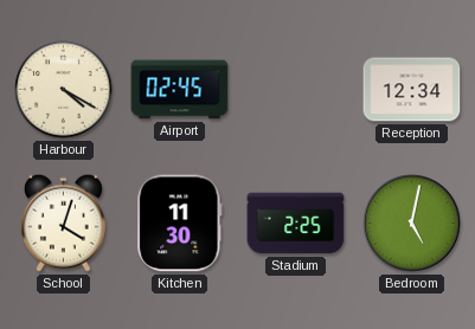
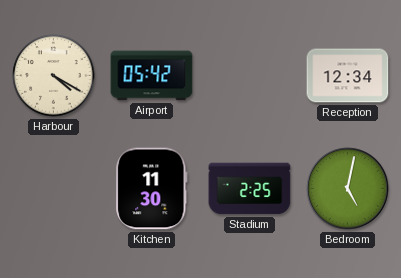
Airport: 02:45 -> 05:42 (152, 76)
School: 4:03 -> none (63, 222)
